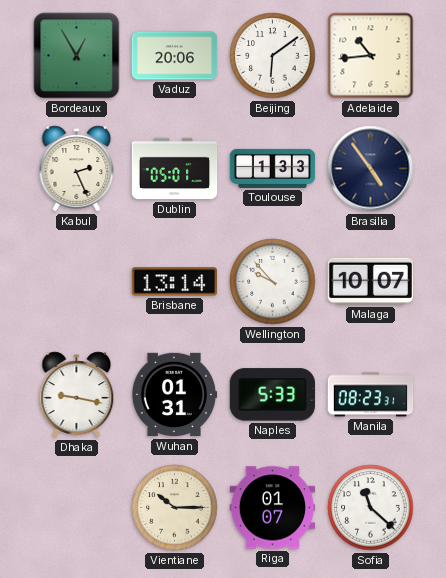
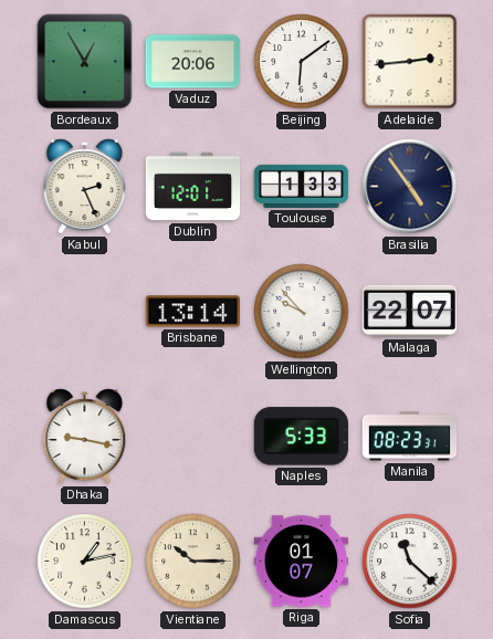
Adelaide: 10:44 -> 2:44 (410, 62)
Dublin: 05:01 -> 12:01 (193, 187)
Malaga: 10:07 -> 22:07 (410, 311)
Wuhan: 01:31 -> none (174, 395)
Damascus: none -> 1:13 (85, 562)
